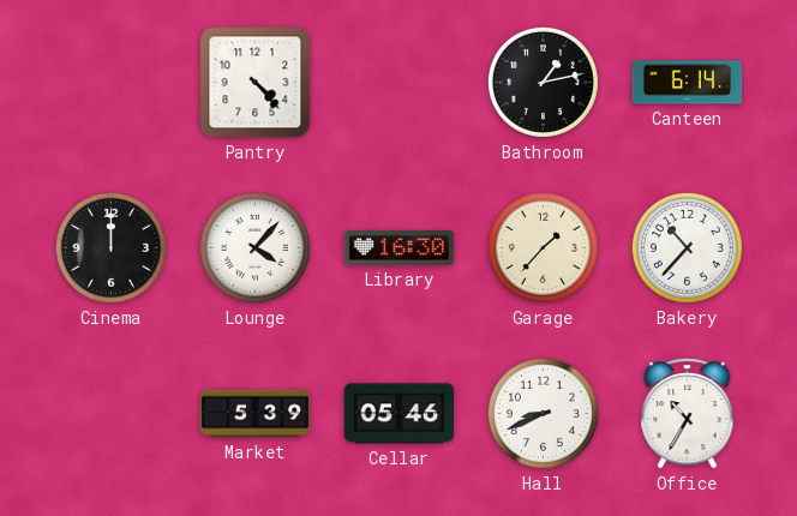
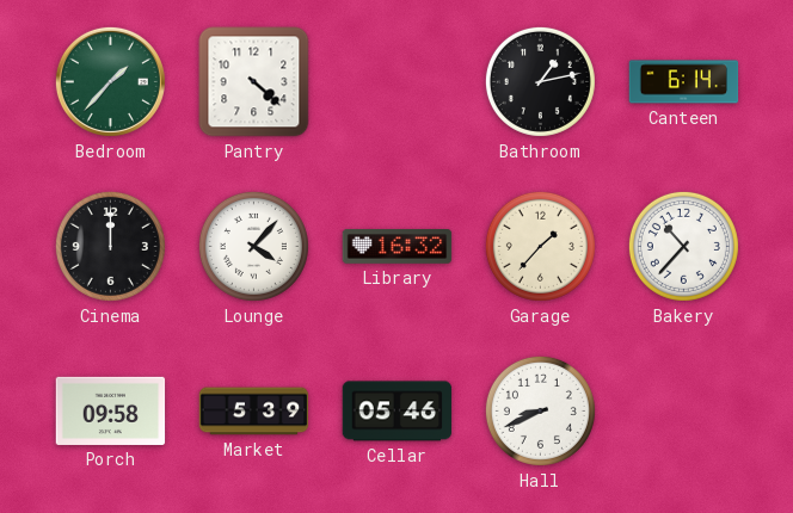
Bedroom: none -> 1:37 (110, 81)
Pantry: 4:23 -> 4:22 (254, 82)
Library: 16:30 -> 16:32 (398, 247)
Porch: none -> 09:58 (111, 410)
Office: 10:35 -> none (688, 414)
